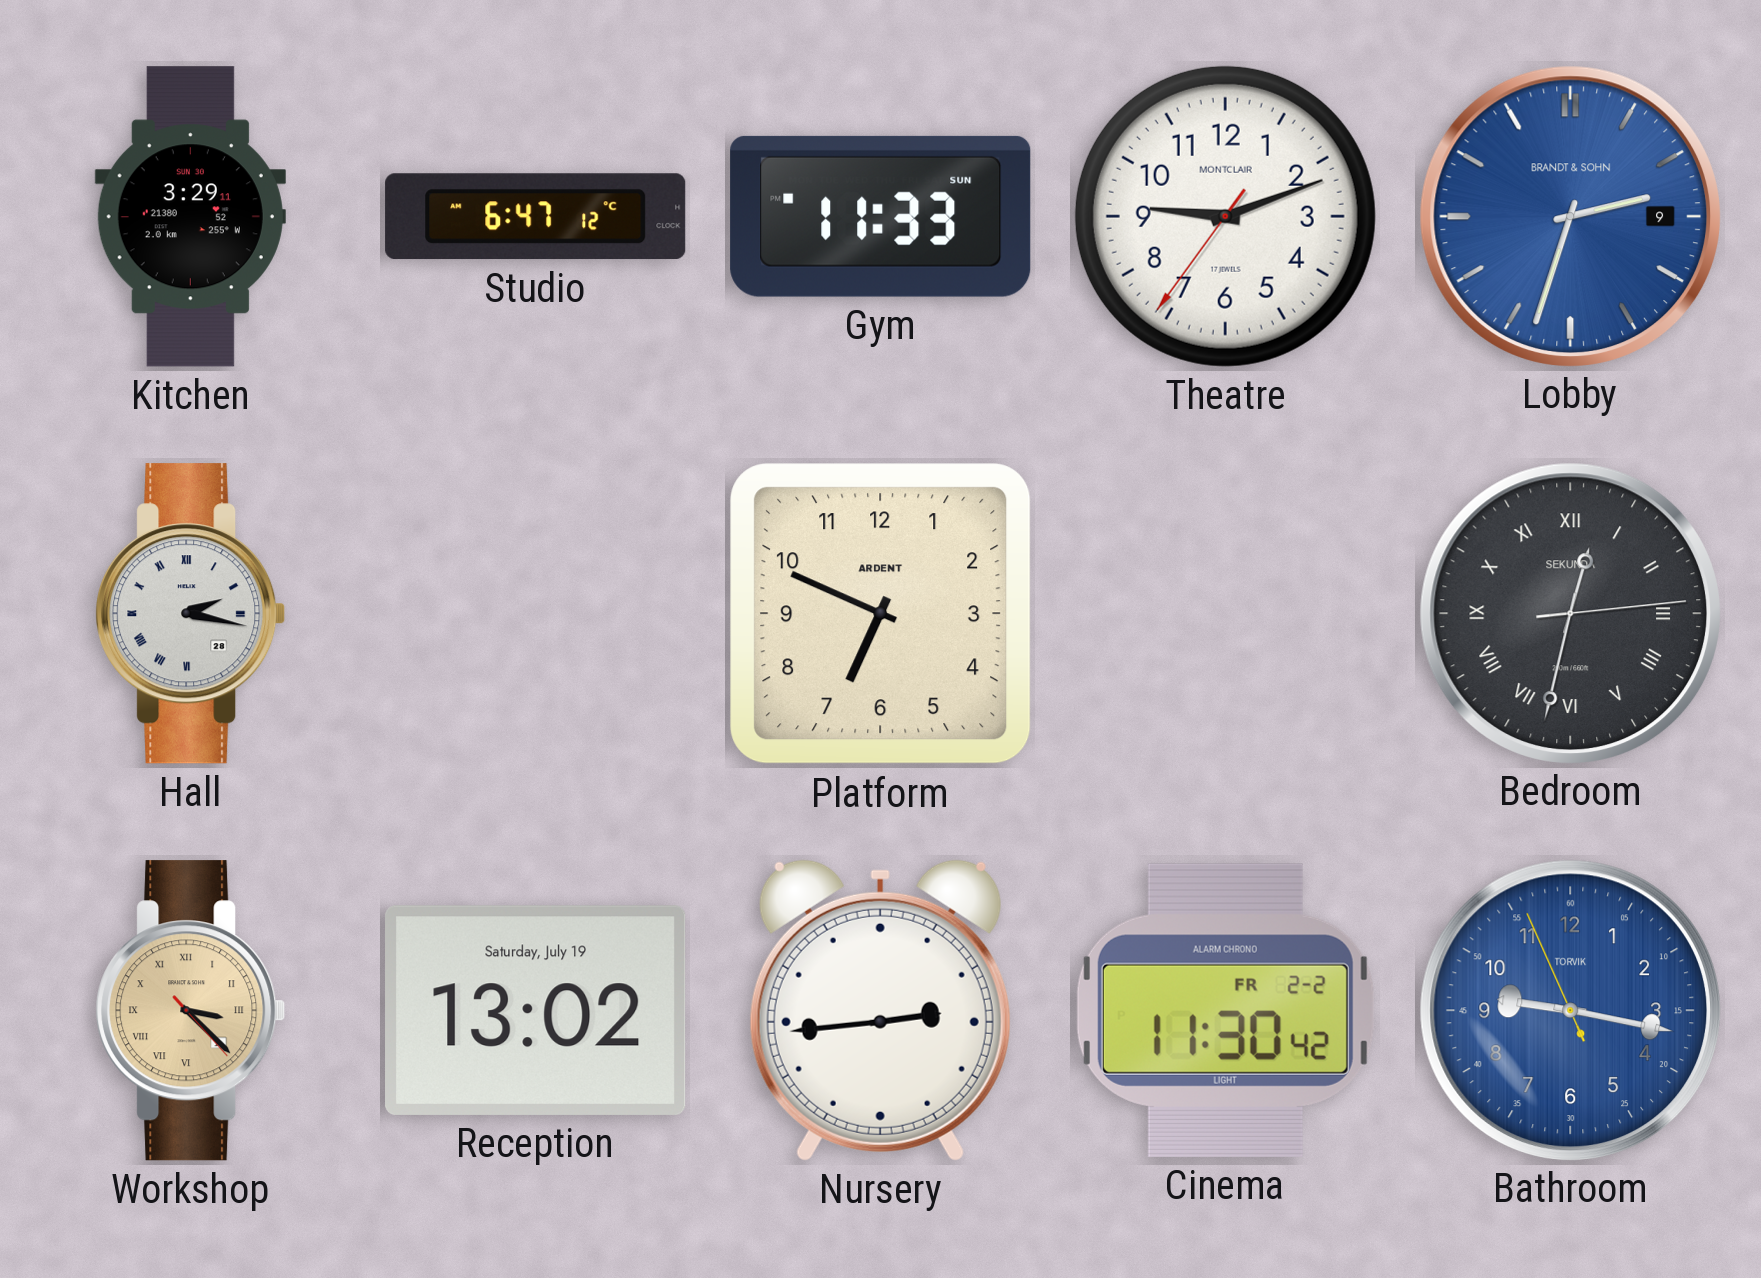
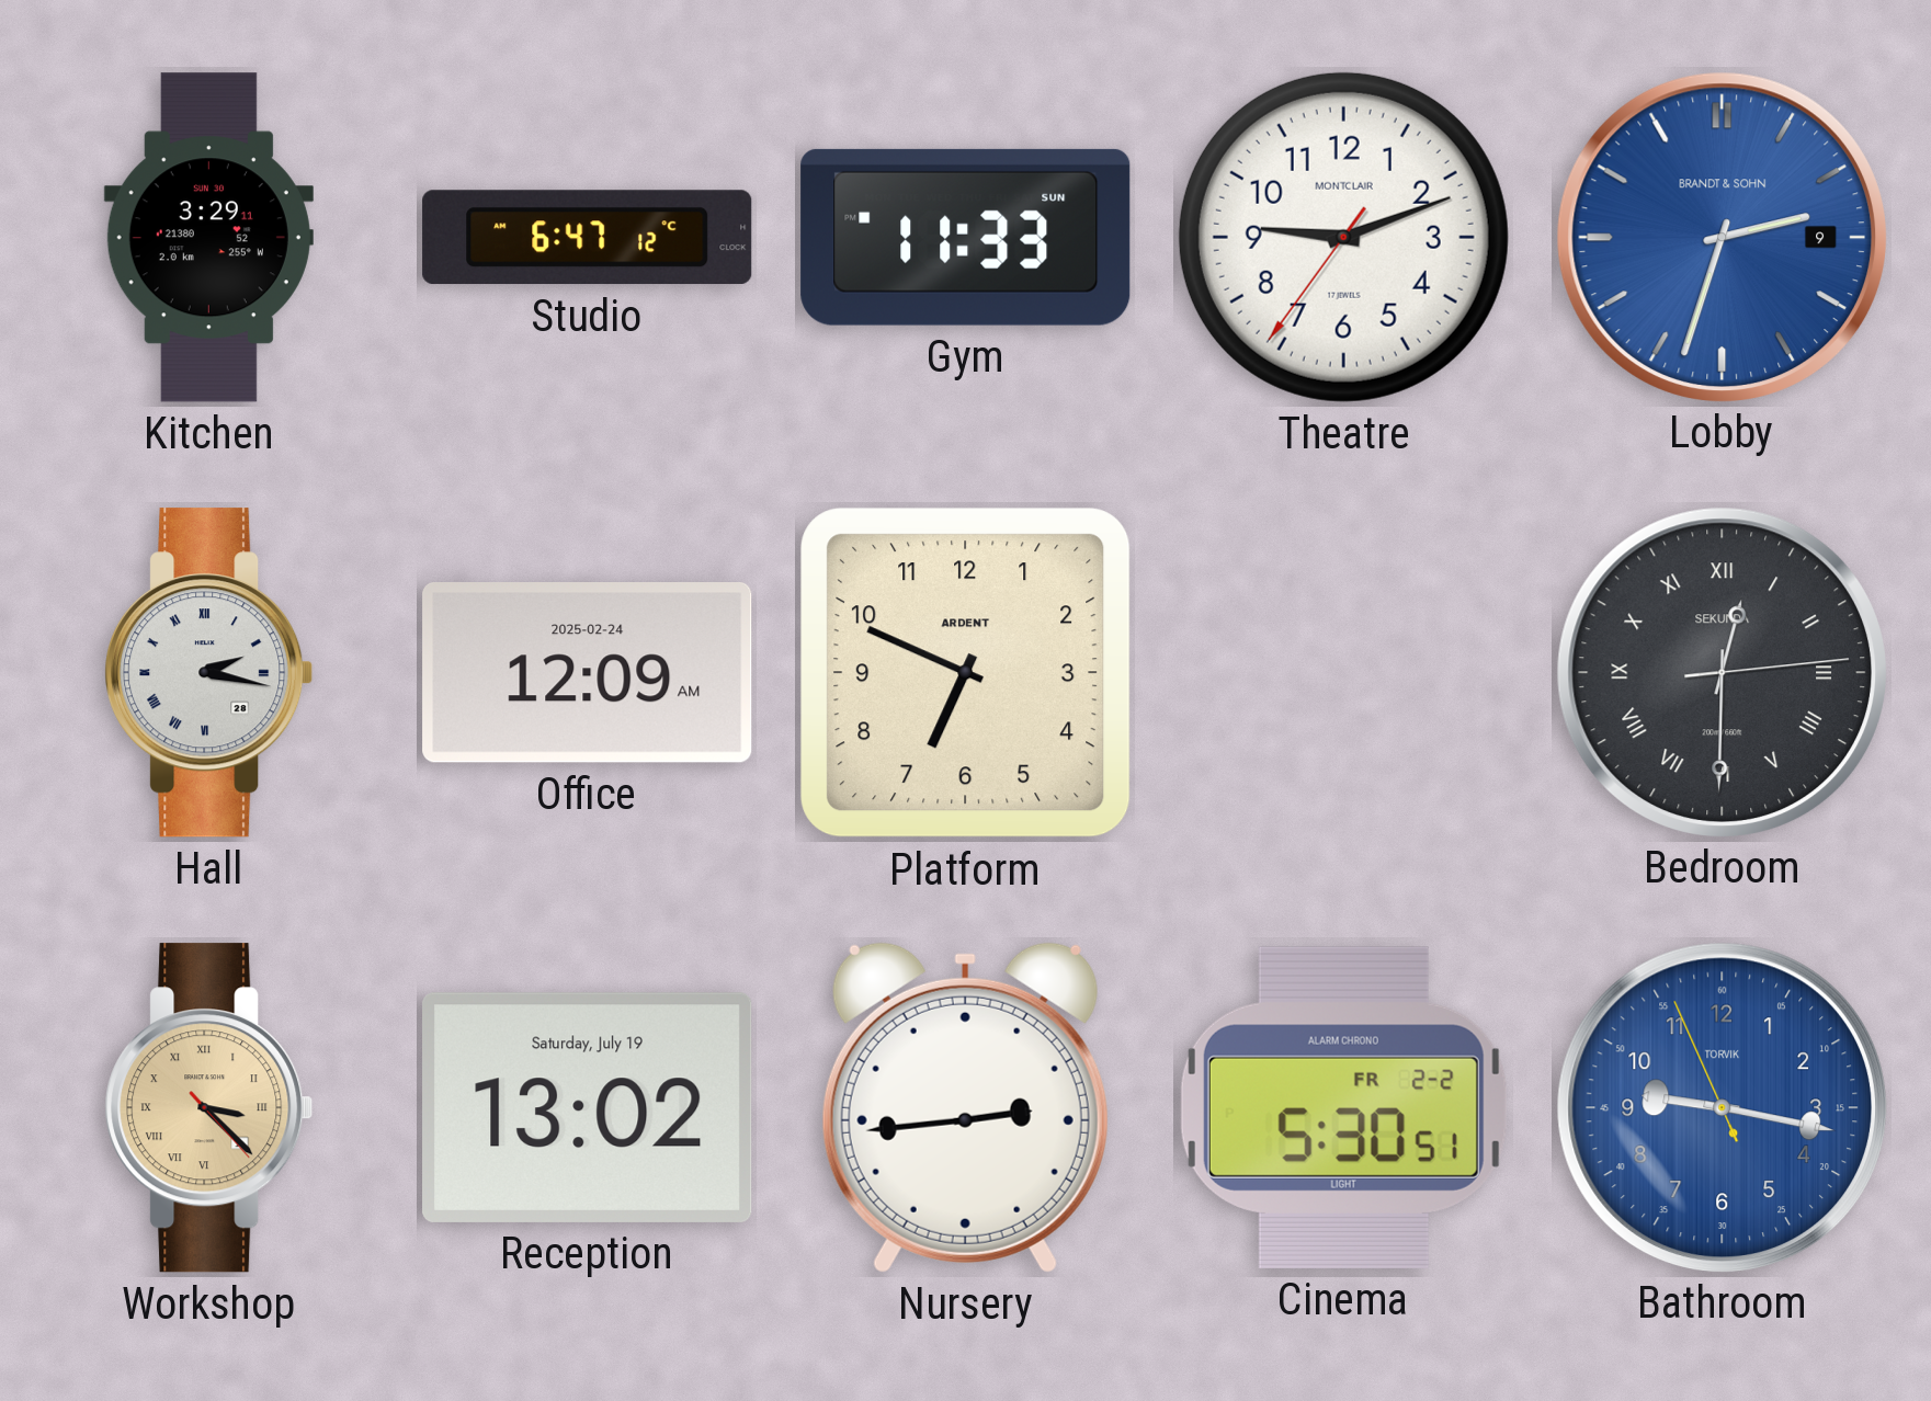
Office: none -> 12:09 (588, 673)
Bedroom: 12:32 -> 12:30 (1722, 672)
Cinema: 11:30 -> 5:30 (1343, 1107)
